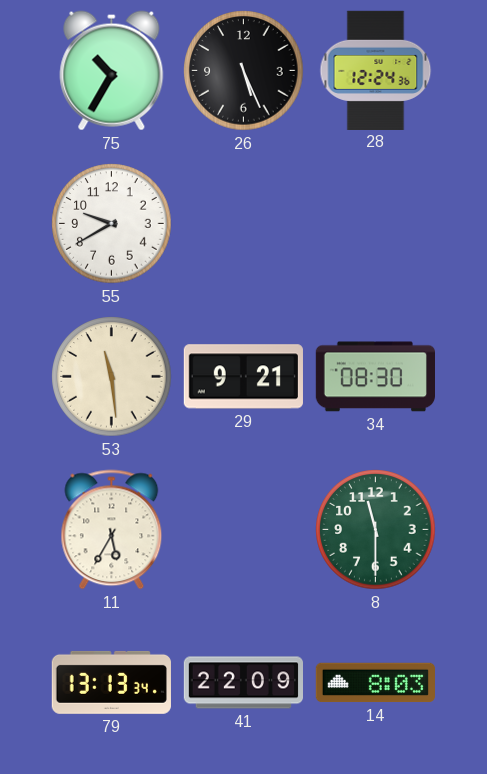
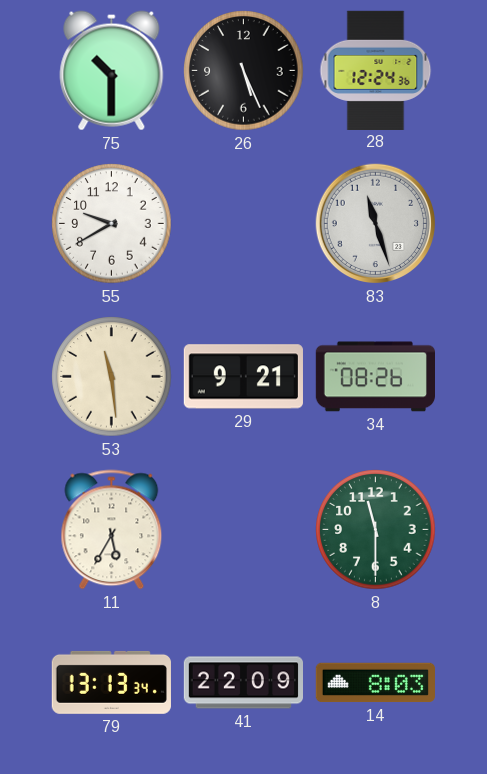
75: 10:35 -> 10:30 (112, 71)
83: none -> 11:27 (376, 224)
34: 08:30 -> 08:26 (375, 377)
